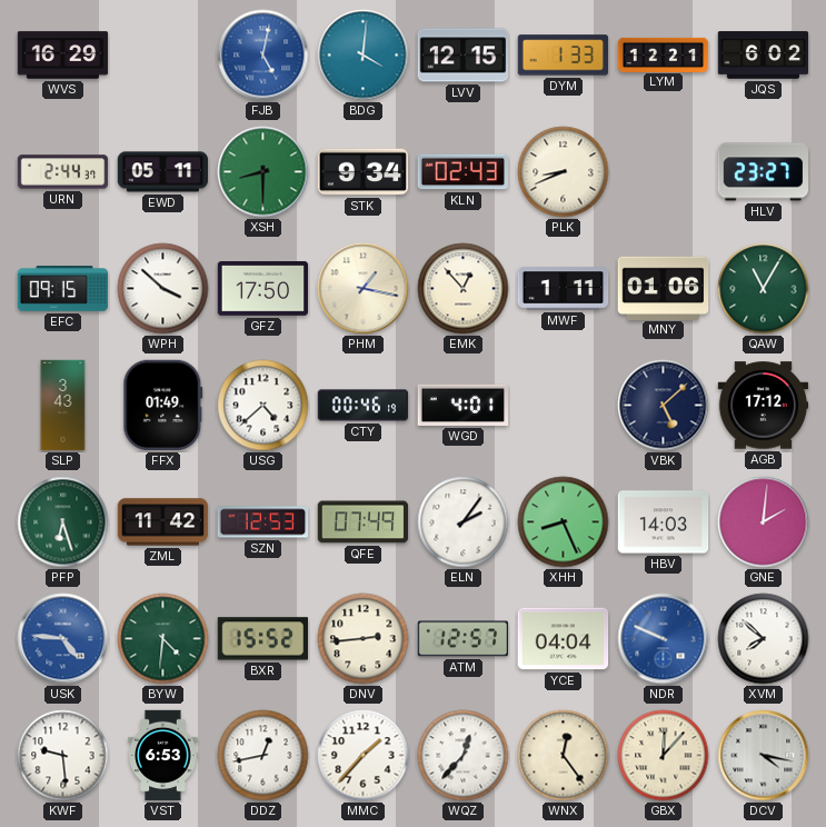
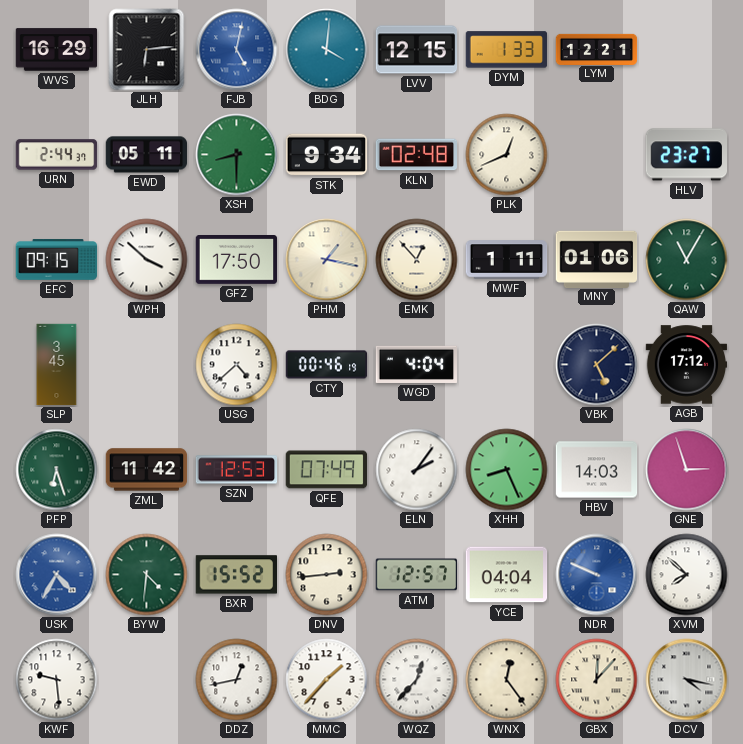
JLH: none -> 6:14 (147, 50)
JQS: 6:02 -> none (764, 56)
KLN: 02:43 -> 02:48 (416, 155)
PLK: 8:41 -> 12:41 (507, 155)
SLP: 3:43 -> 3:45 (57, 365)
FFX: 01:49 -> none (163, 406)
WGD: 4:01 -> 4:04 (416, 364)
GNE: 2:01 -> 2:57 (687, 470)
USK: 4:46 -> 4:35 (57, 575)
VST: 6:53 -> none (163, 756)
